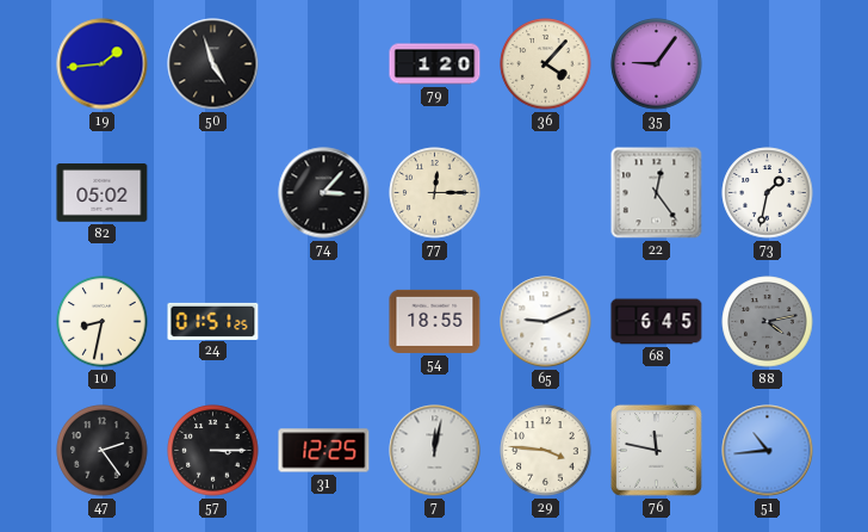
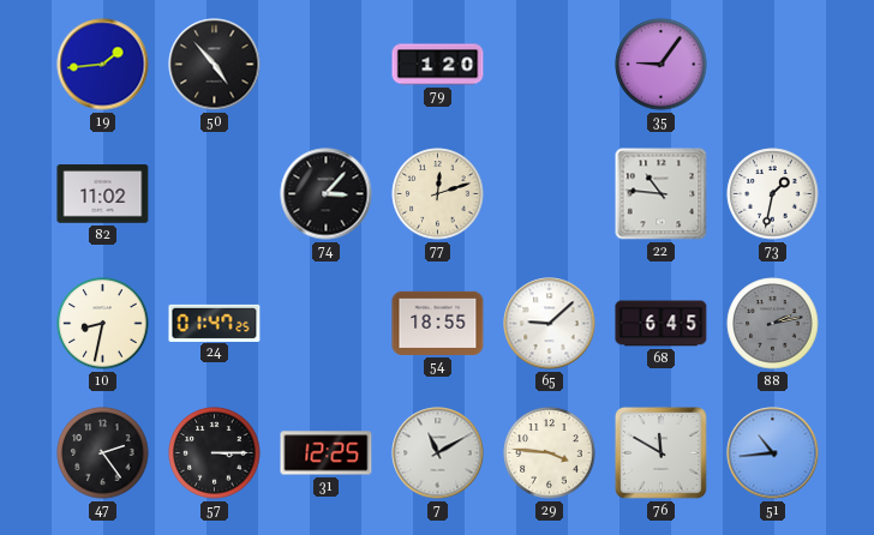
50: 4:57 -> 4:53 (215, 65)
36: 4:07 -> none (546, 64)
82: 05:02 -> 11:02 (103, 194)
77: 12:15 -> 12:12 (438, 194)
22: 12:24 -> 10:46 (662, 194)
24: 01:51 -> 01:47 (215, 323)
65: 9:11 -> 9:08 (550, 324)
88: 4:13 -> 2:13 (773, 324)
7: 12:02 -> 11:10 (438, 453)
76: 11:47 -> 11:50 (660, 452)
